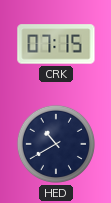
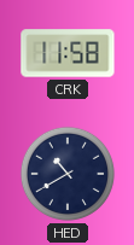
CRK: 07:15 -> 11:58 (68, 53)
